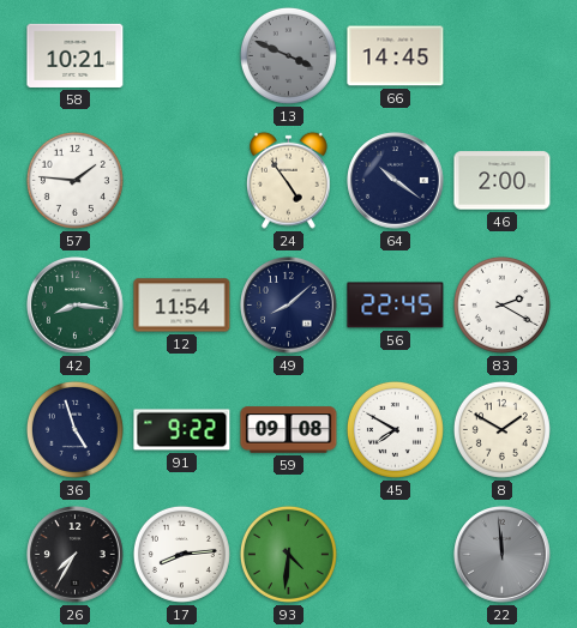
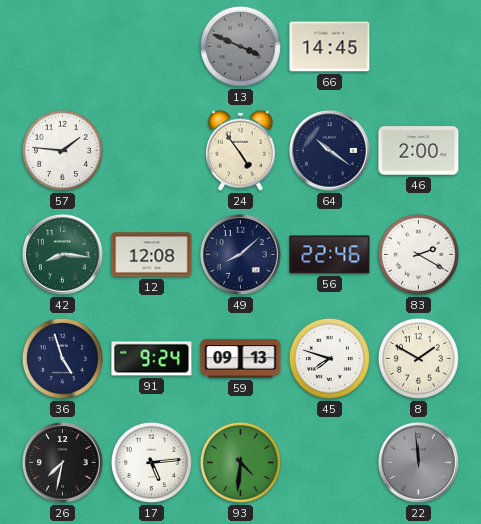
58: 10:21 -> none (76, 55)
12: 11:54 -> 12:08 (152, 255)
56: 22:45 -> 22:46 (330, 255)
91: 9:22 -> 9:24 (152, 359)
59: 09:08 -> 09:13 (241, 359)
45: 7:50 -> 7:48 (329, 358)
26: 7:35 -> 7:32 (63, 463)
17: 8:14 -> 5:14 (151, 462)
